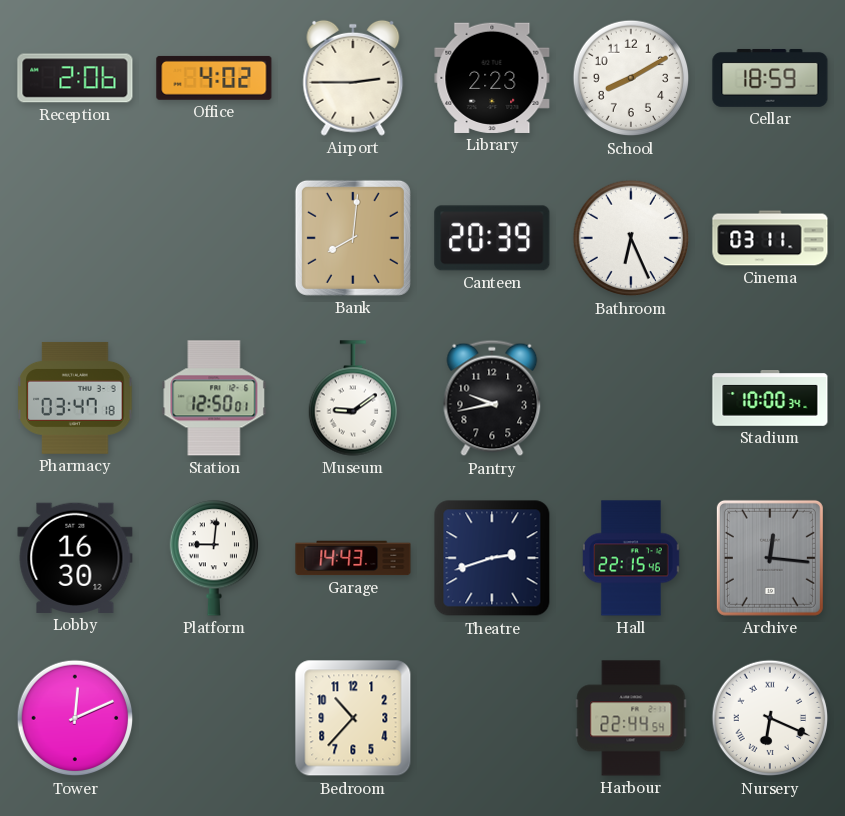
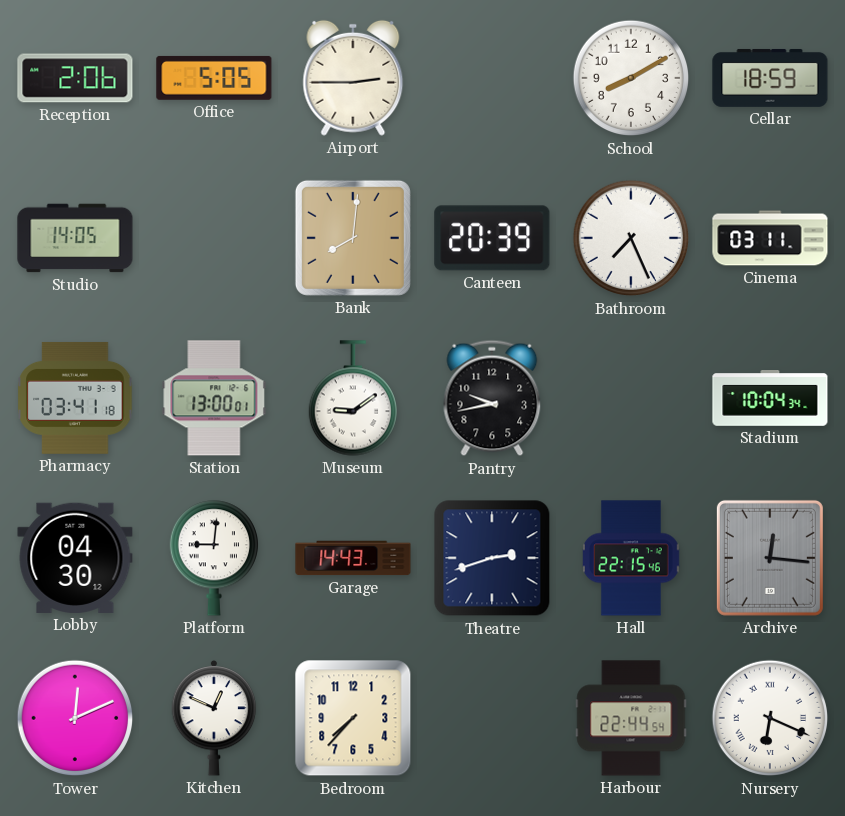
Office: 4:02 -> 5:05 (214, 78)
Library: 2:23 -> none (492, 78)
Studio: none -> 14:05 (75, 238)
Bathroom: 6:26 -> 7:26 (631, 238)
Pharmacy: 03:47 -> 03:41 (75, 398)
Station: 12:50 -> 13:00 (214, 398)
Stadium: 10:00 -> 10:04 (770, 399)
Lobby: 16:30 -> 04:30 (75, 558)
Kitchen: none -> 12:49 (214, 718)
Bedroom: 10:37 -> 7:37 (353, 718)
